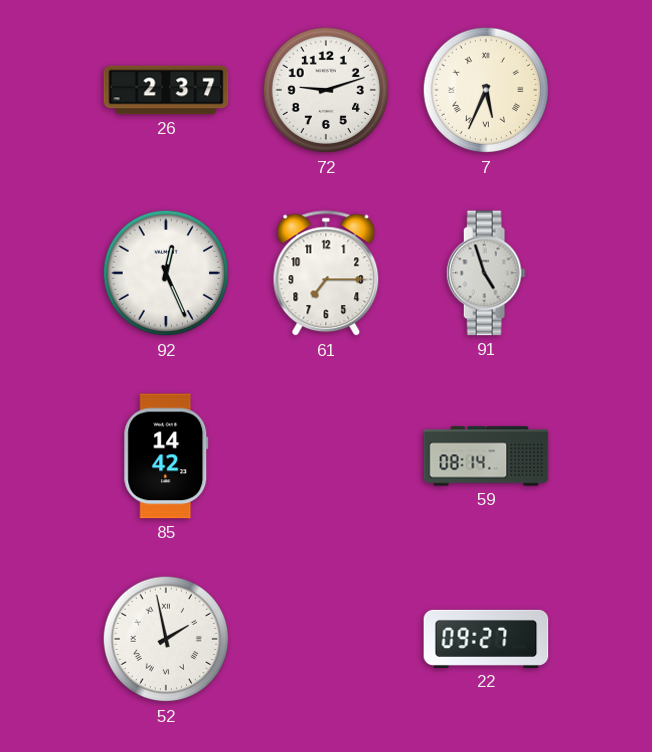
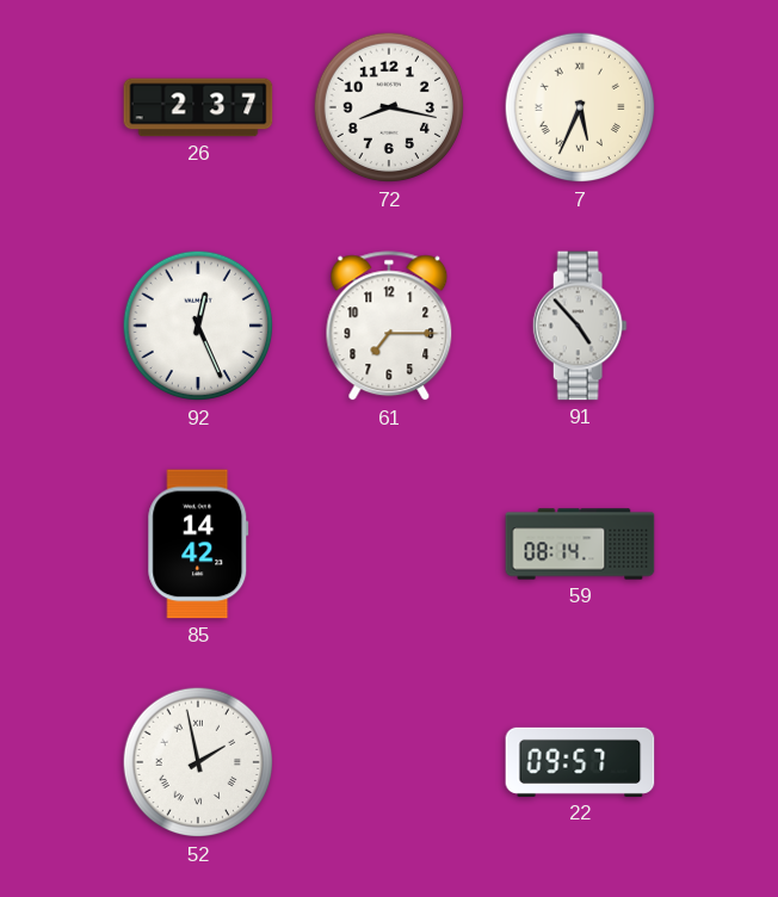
72: 9:12 -> 8:17 (389, 107)
91: 4:57 -> 4:53 (580, 326)
22: 09:27 -> 09:57 (580, 762)
